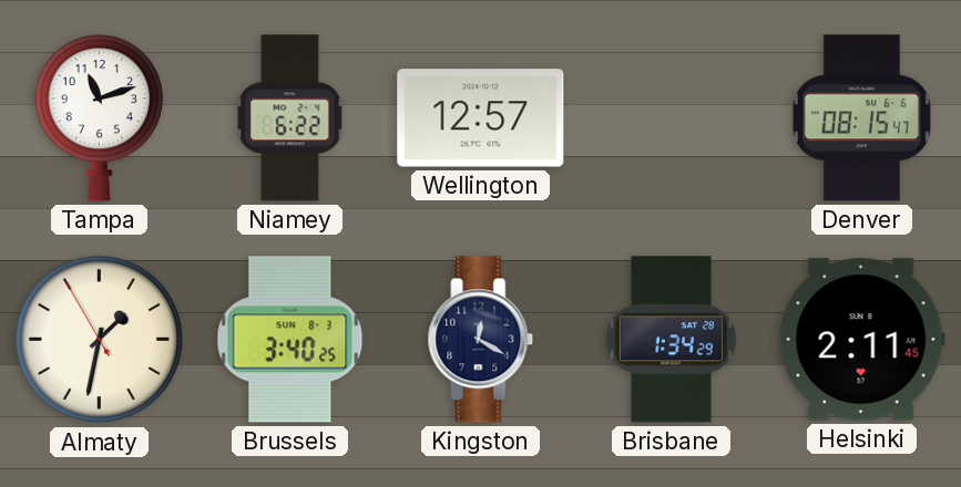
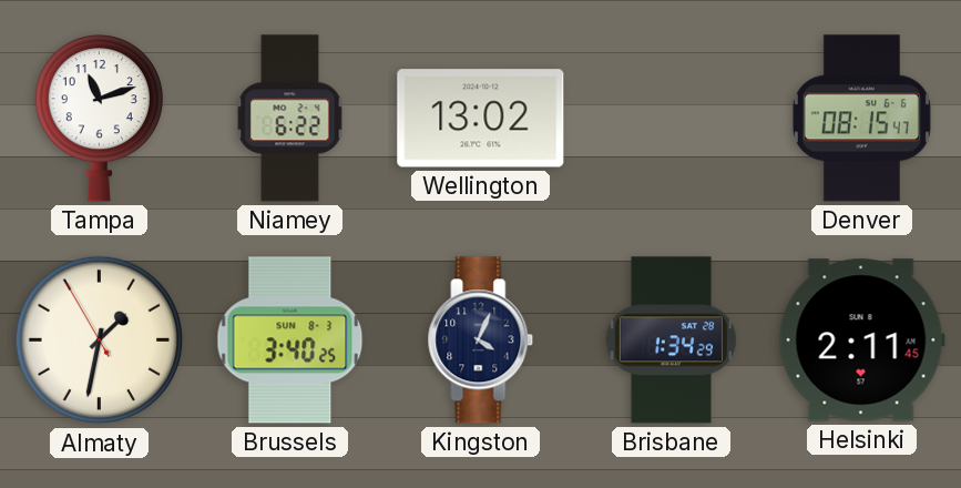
Wellington: 12:57 -> 13:02 (481, 119)
Kingston: 12:20 -> 4:04 (481, 340)
